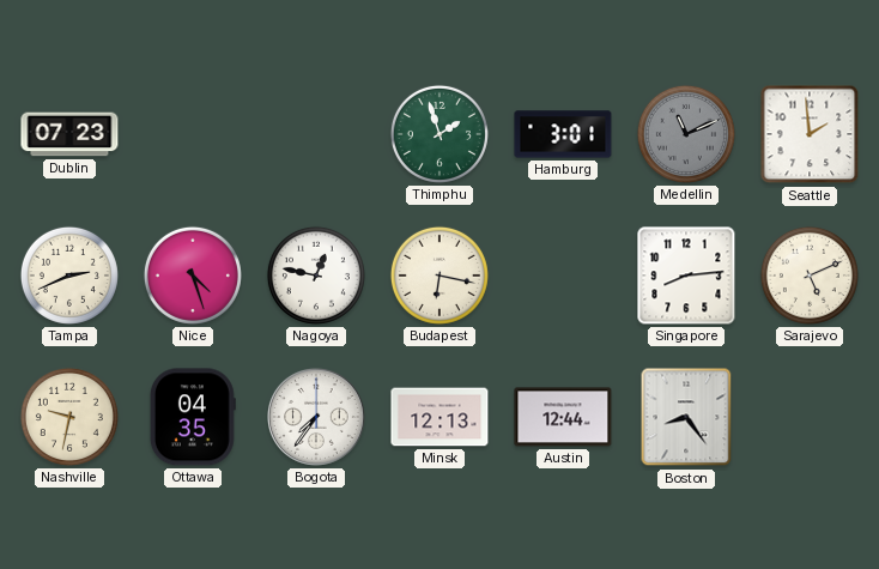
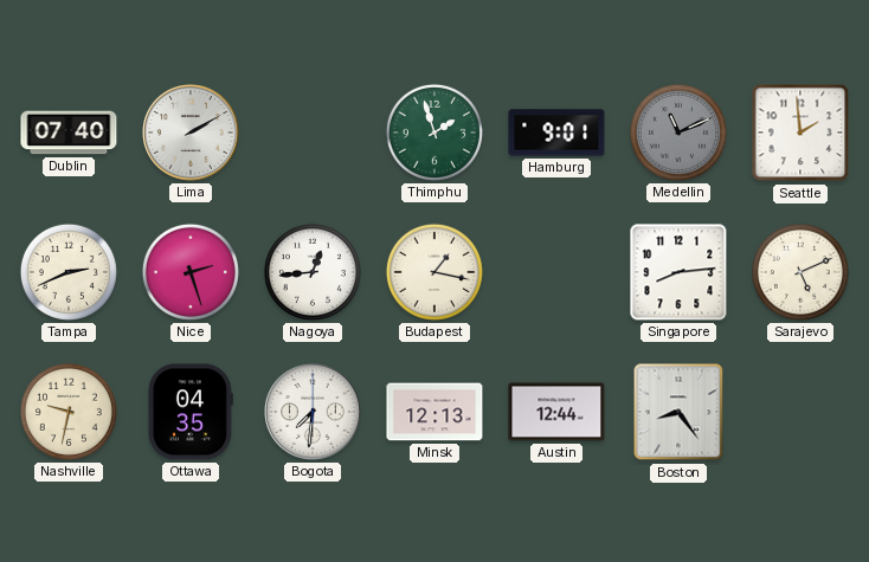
Dublin: 07:23 -> 07:40 (69, 133)
Lima: none -> 2:10 (192, 134)
Hamburg: 3:01 -> 9:01 (556, 133)
Nice: 4:27 -> 2:27 (191, 272)
Nagoya: 12:47 -> 12:44 (313, 272)
Budapest: 6:17 -> 1:17 (434, 272)
Bogota: 7:36 -> 7:31 (314, 413)
